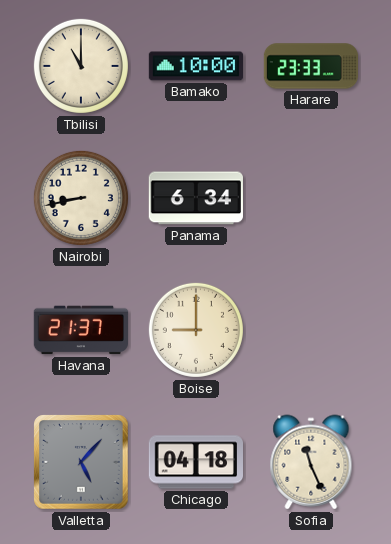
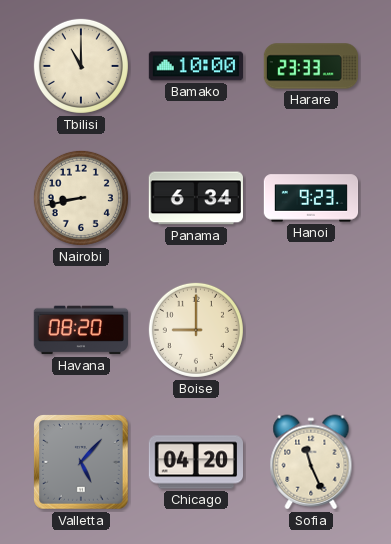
Hanoi: none -> 9:23 (311, 198)
Havana: 21:37 -> 08:20 (80, 330)
Chicago: 04:18 -> 04:20 (195, 462)
